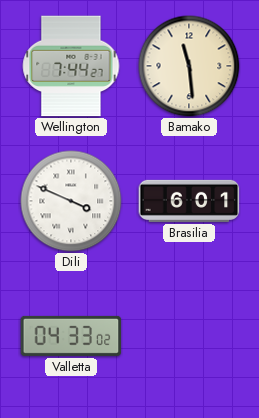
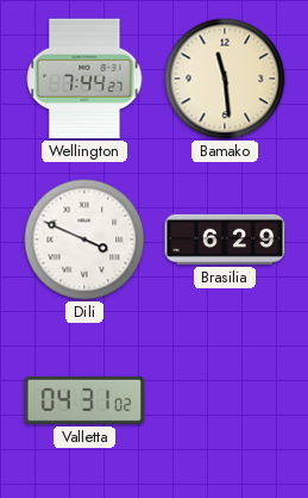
Brasilia: 6:01 -> 6:29 (225, 239)
Valletta: 04:33 -> 04:31 (84, 400)
